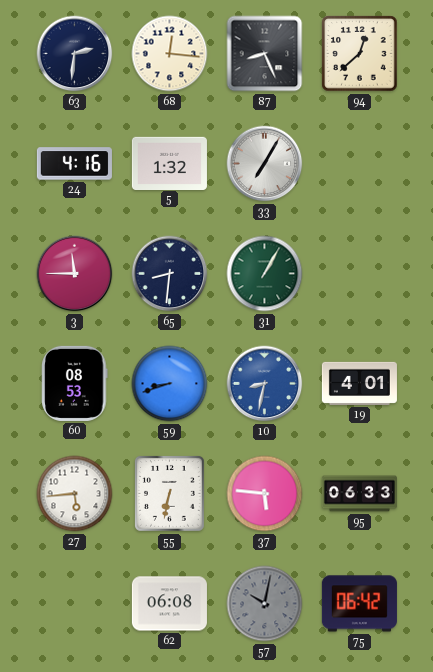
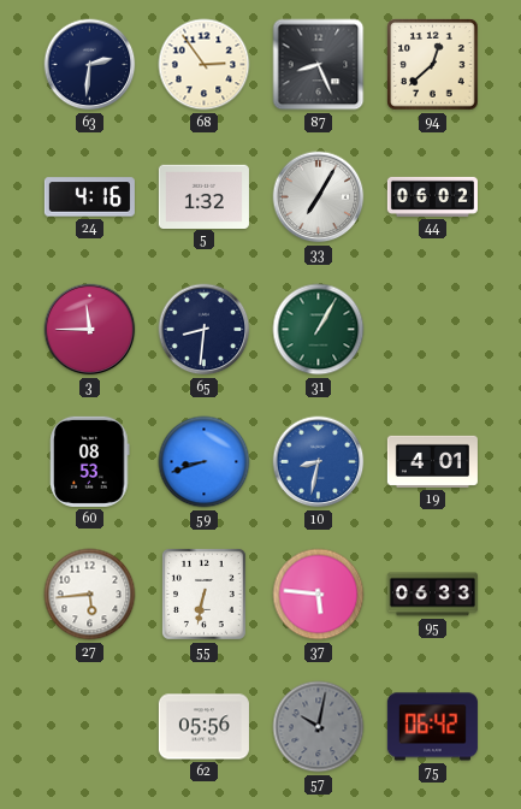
68: 12:16 -> 2:54 (205, 65)
44: none -> 06:02 (432, 196)
62: 06:08 -> 05:56 (203, 727)
